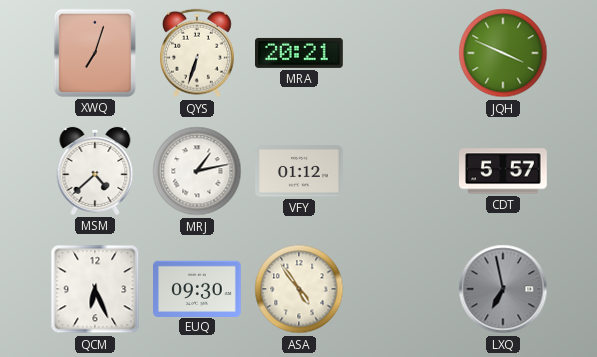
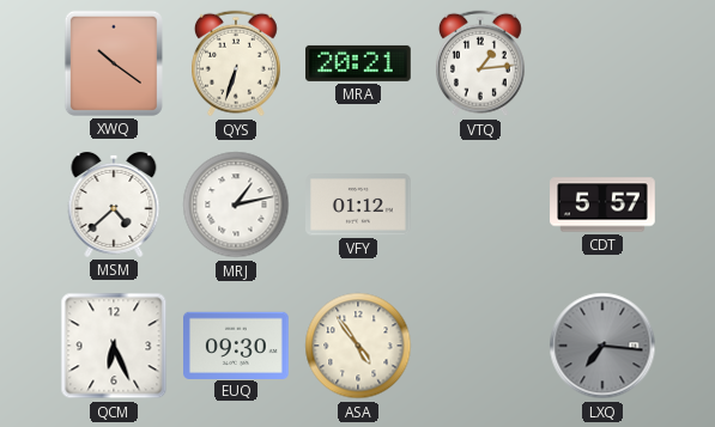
XWQ: 7:03 -> 10:21 (114, 63)
VTQ: none -> 1:14 (480, 63)
JQH: 3:49 -> none (503, 53)
LXQ: 6:58 -> 7:16 (602, 346)
